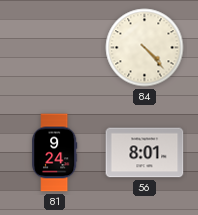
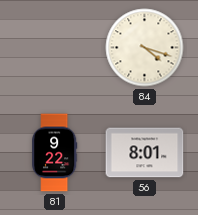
84: 4:23 -> 4:18 (145, 48)
81: 9:24 -> 9:22 (55, 153)
